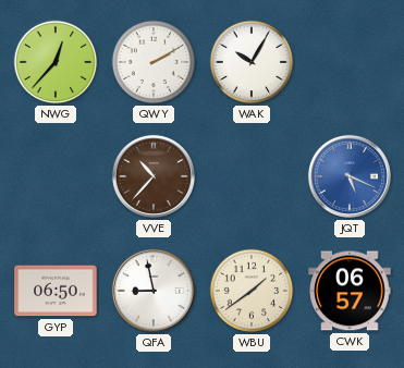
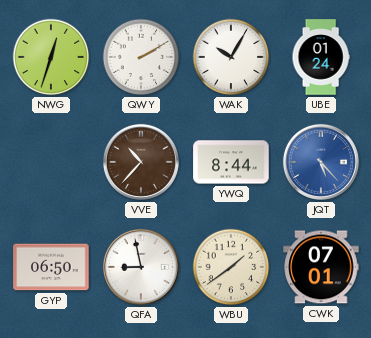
NWG: 12:37 -> 12:33 (51, 57)
UBE: none -> 01:24 (321, 57)
YWQ: none -> 8:44 (231, 162)
JQT: 5:19 -> 5:23 (321, 162)
CWK: 06:57 -> 07:01 (321, 267)
